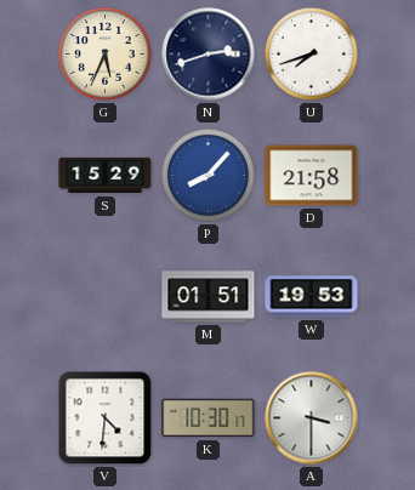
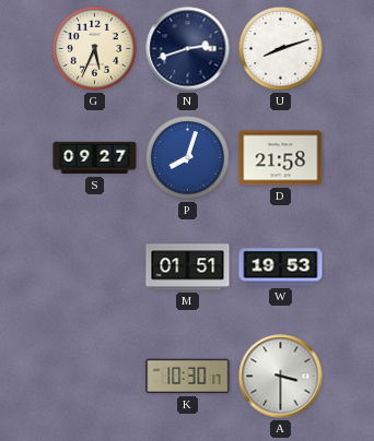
U: 7:42 -> 8:12 (281, 49)
S: 15:29 -> 09:27 (95, 158)
P: 8:07 -> 8:03 (188, 158)
V: 4:31 -> none (106, 418)
